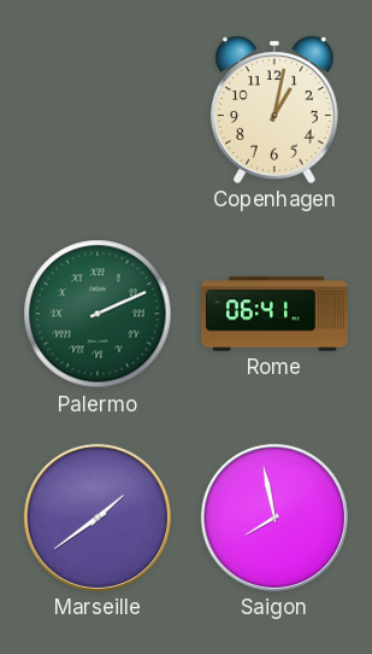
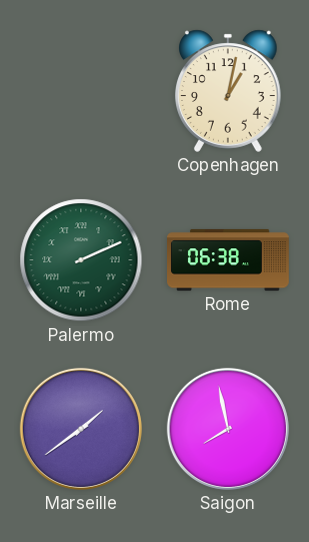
Rome: 06:41 -> 06:38 (229, 260)
